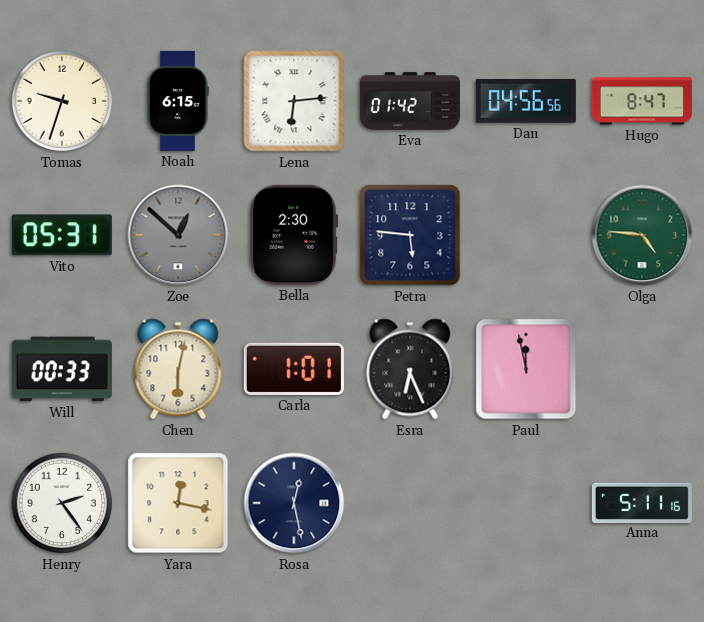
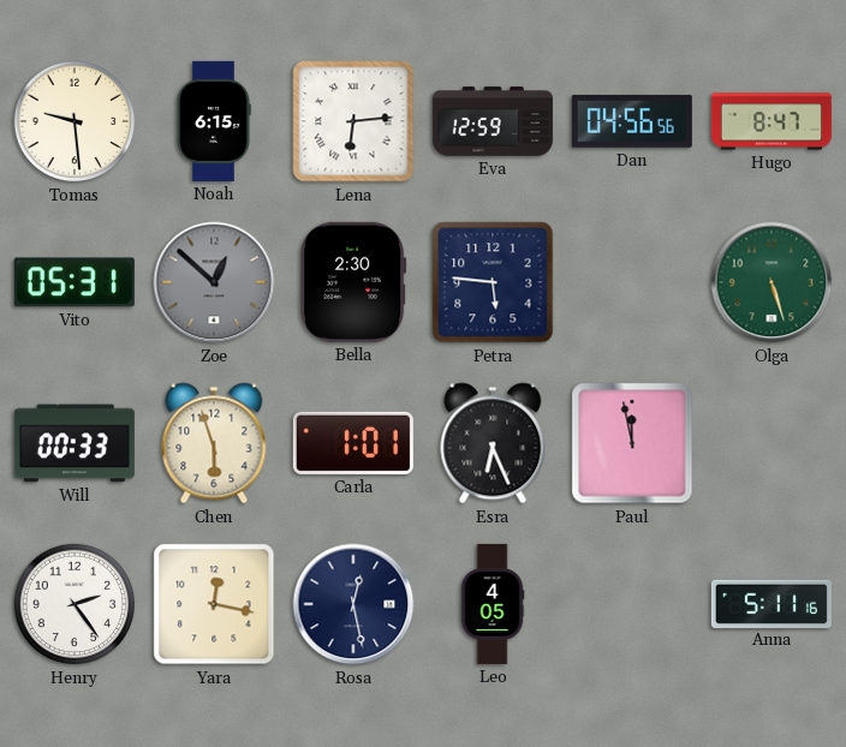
Tomas: 9:33 -> 9:29 (75, 121)
Eva: 01:42 -> 12:59 (493, 121)
Olga: 4:46 -> 5:27 (771, 282)
Chen: 6:02 -> 5:57 (214, 443)
Leo: none -> 4:05 (493, 604)
